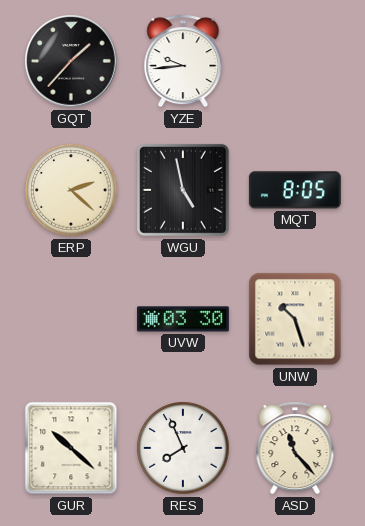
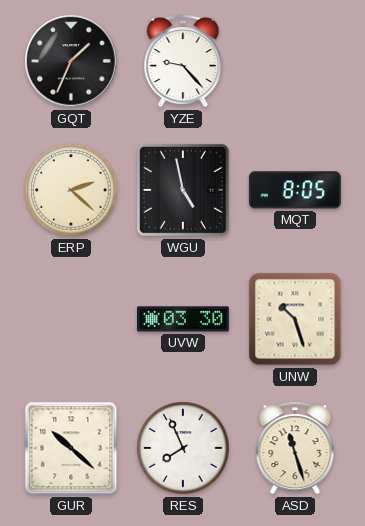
GQT: 1:37 -> 1:34 (71, 61)
YZE: 9:44 -> 9:23 (183, 61)
ASD: 11:23 -> 11:27 (295, 448)
